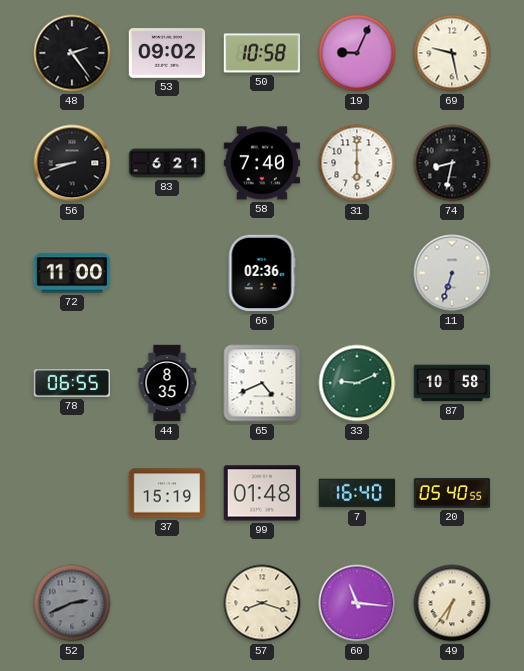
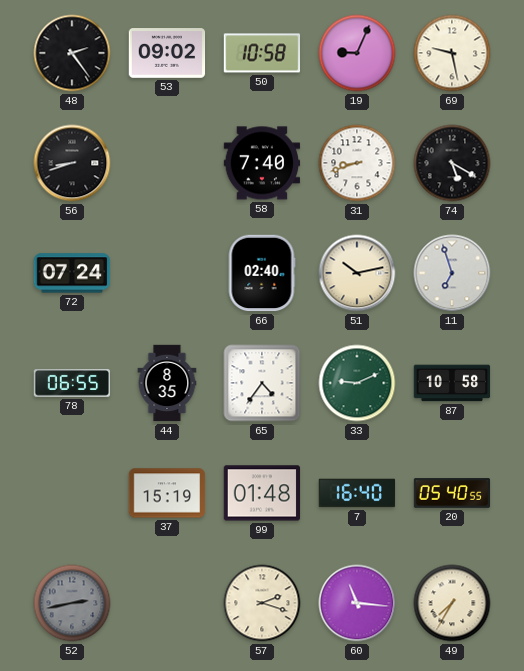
83: 6:21 -> none (167, 163)
31: 6:00 -> 8:42 (357, 163)
74: 8:32 -> 5:20 (452, 163)
72: 11:00 -> 07:24 (72, 273)
66: 02:36 -> 02:40 (262, 273)
51: none -> 10:13 (357, 273)
11: 6:33 -> 6:57 (452, 273)
65: 4:41 -> 4:36 (262, 383)
52: 2:41 -> 2:43 (72, 603)
57: 8:18 -> 2:18 (262, 603)
49: 6:36 -> 7:35 (452, 603)
